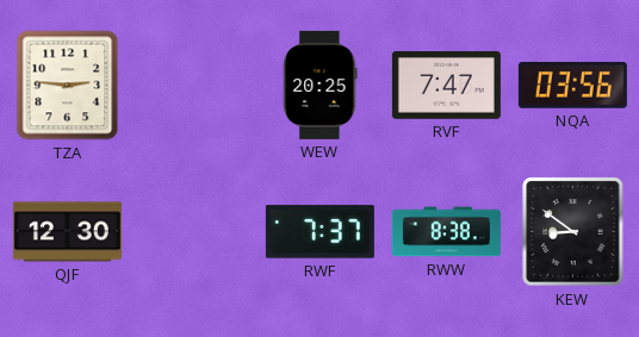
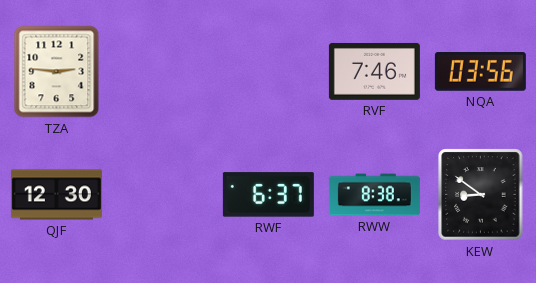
WEW: 20:25 -> none (321, 85)
RVF: 7:47 -> 7:46 (374, 72)
RWF: 7:37 -> 6:37 (268, 195)
